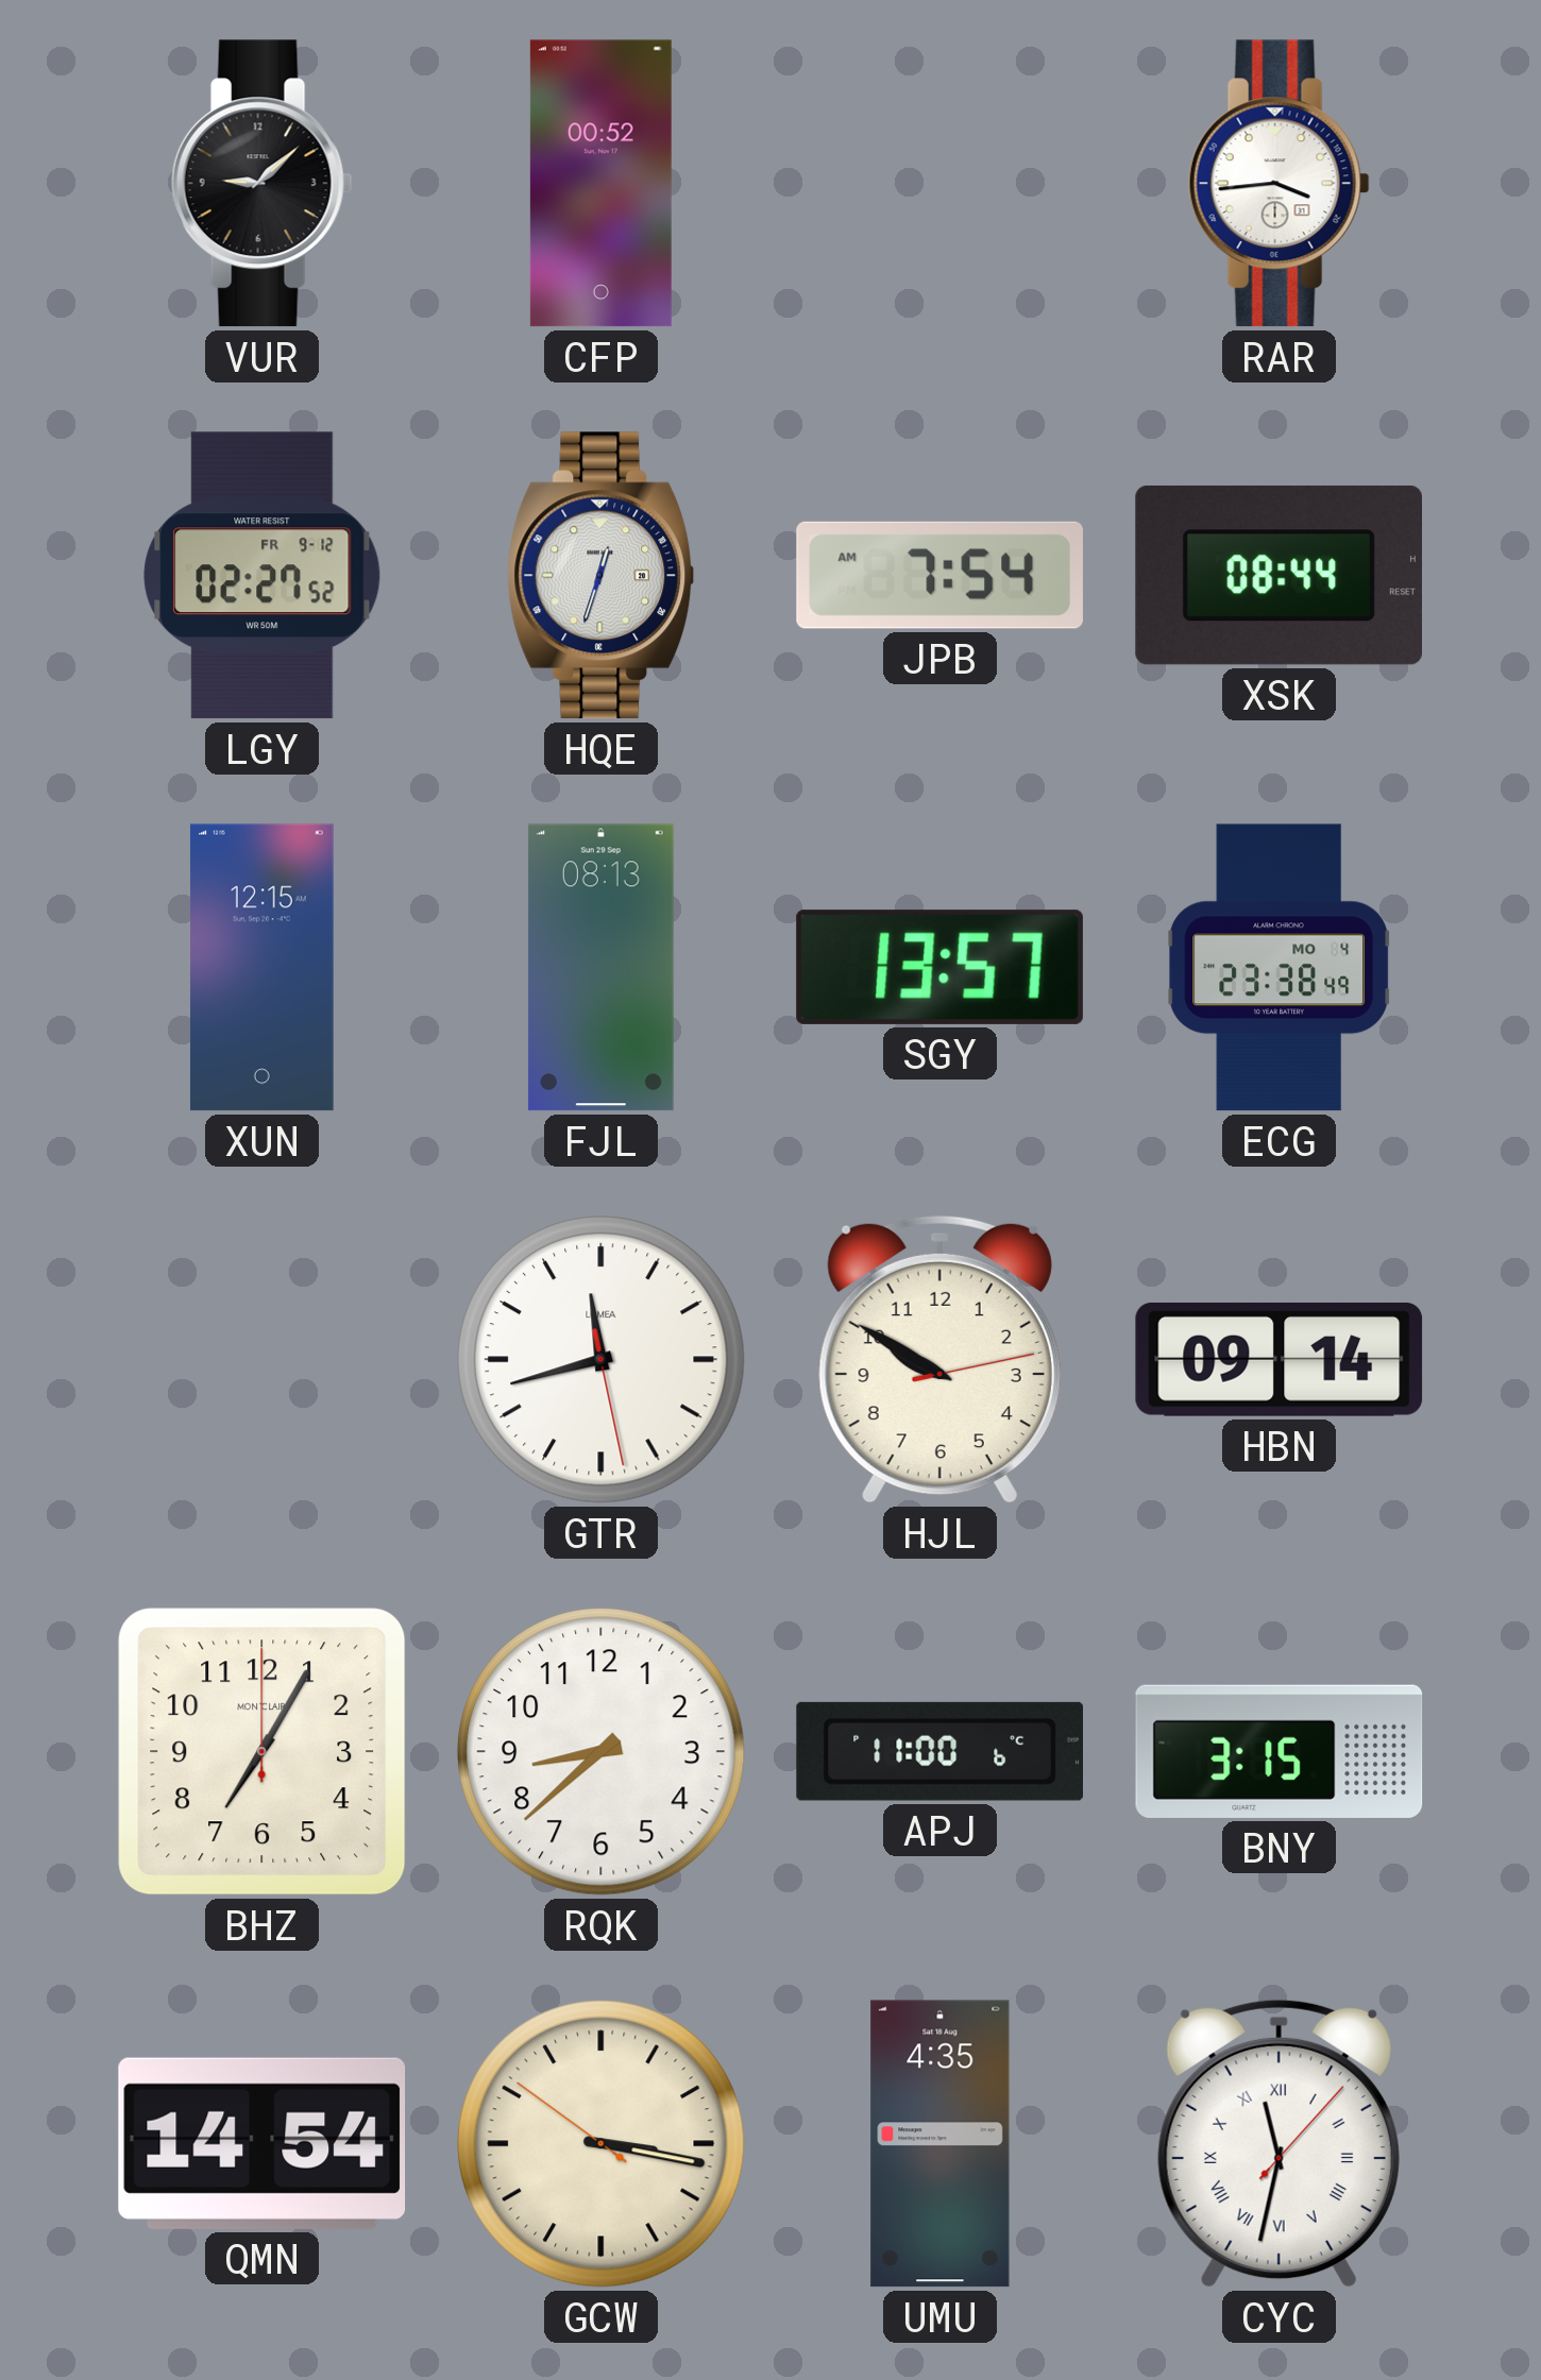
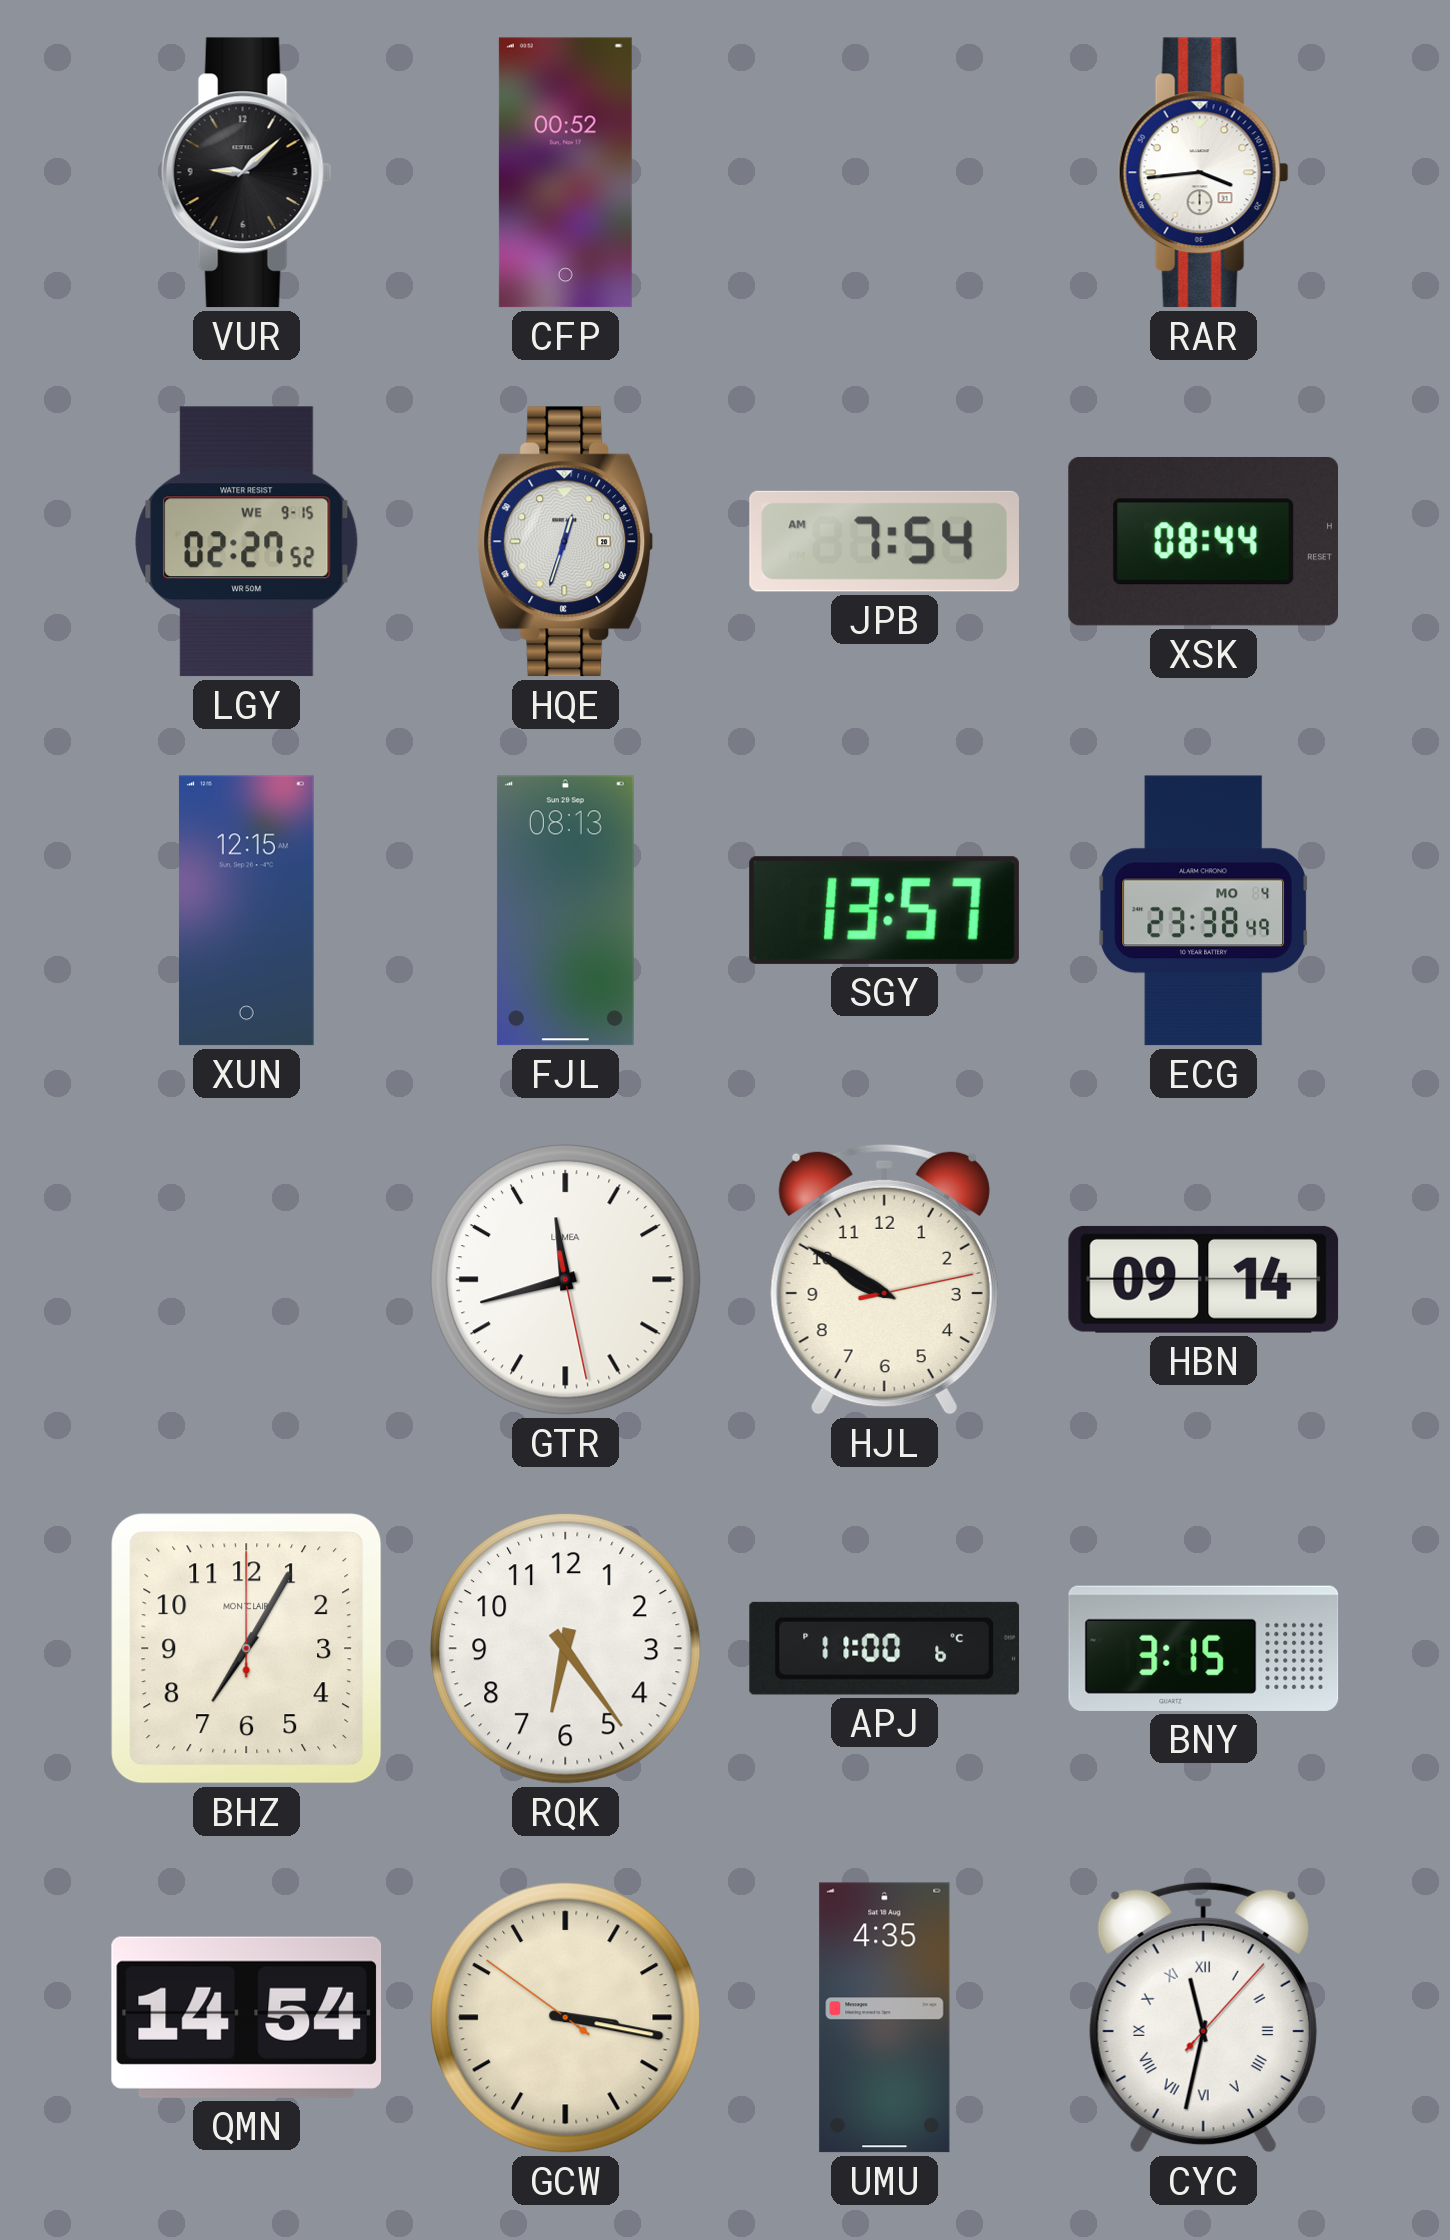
LGY date: FR 9-12 -> WE 9-15 (247, 542)
RQK: 8:38 -> 6:24 (566, 1649)
